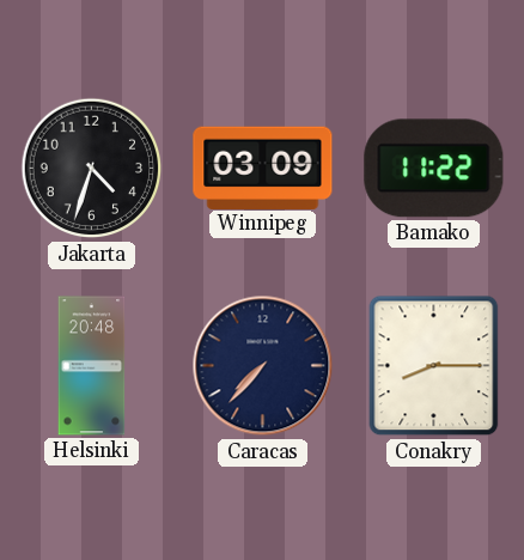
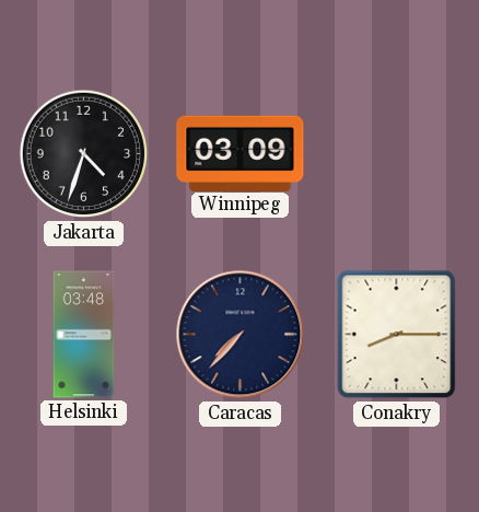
Bamako: 11:22 -> none (434, 169)
Helsinki: 20:48 -> 03:48 (84, 335)
